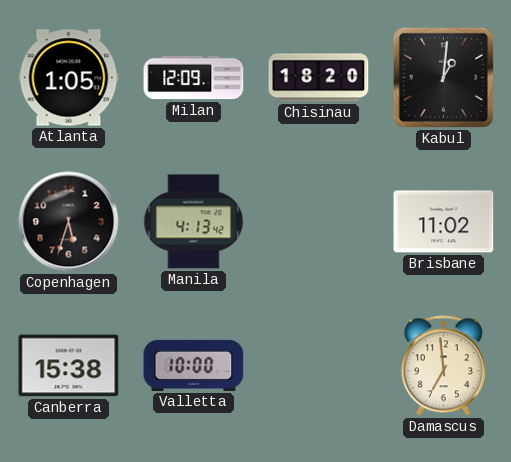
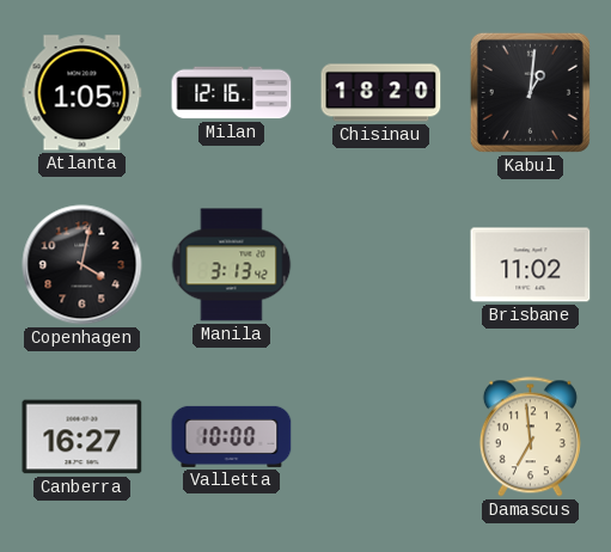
Milan: 12:09 -> 12:16 (232, 93)
Copenhagen: 5:33 -> 4:02 (83, 265)
Manila: 4:13 -> 3:13 (232, 265)
Canberra: 15:38 -> 16:27 (83, 437)
